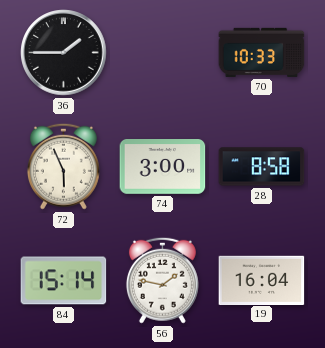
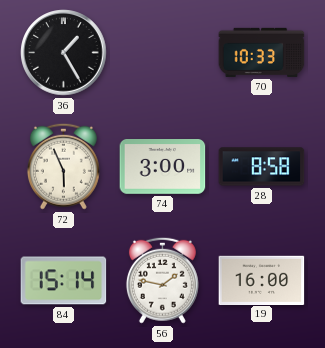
36: 1:45 -> 1:25 (64, 53)
19: 16:04 -> 16:00 (262, 280)
